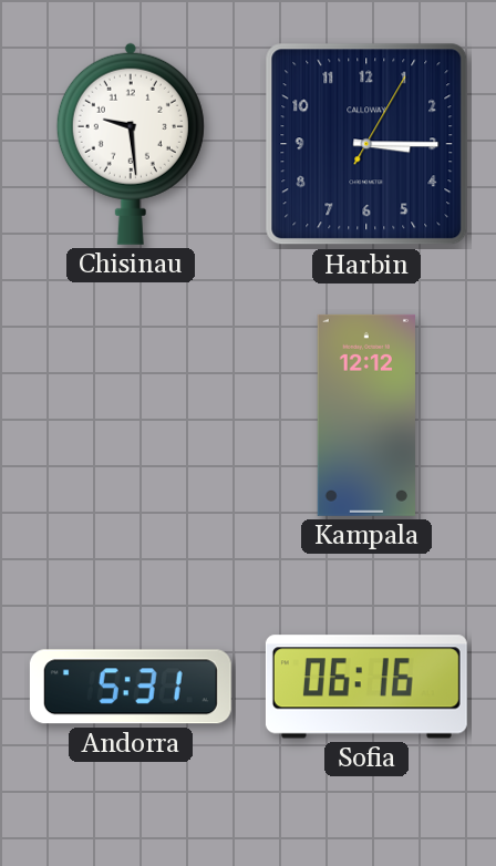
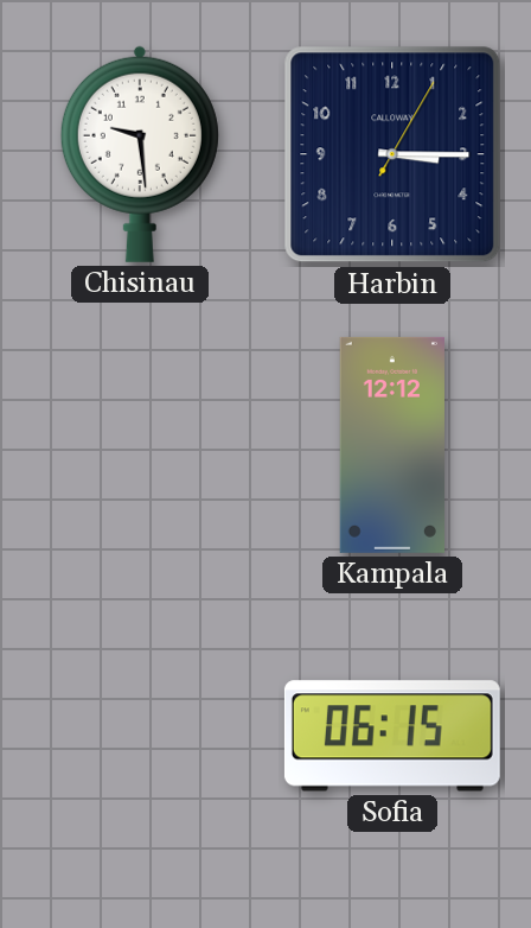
Andorra: 5:31 -> none (131, 687)
Sofia: 06:16 -> 06:15 (392, 736)
